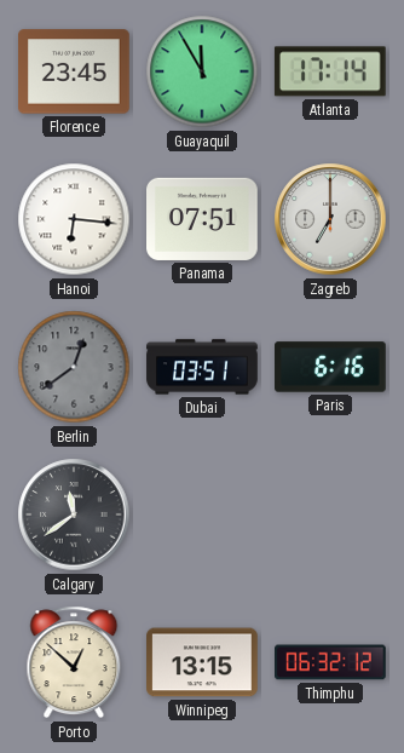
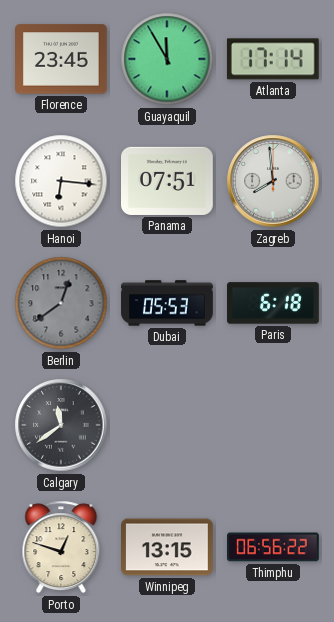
Zagreb: 7:00 -> 7:59 (273, 181)
Dubai: 03:51 -> 05:53 (167, 303)
Paris: 6:16 -> 6:18 (273, 303)
Porto: 12:52 -> 12:48 (61, 547)
Thimphu: 06:32 -> 06:56 (273, 547)
